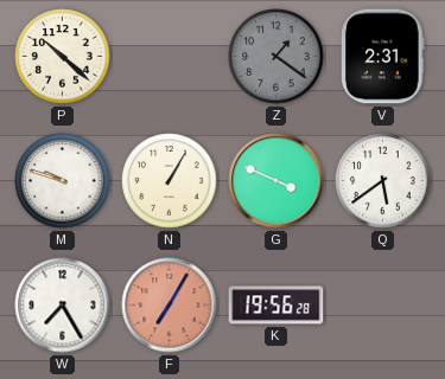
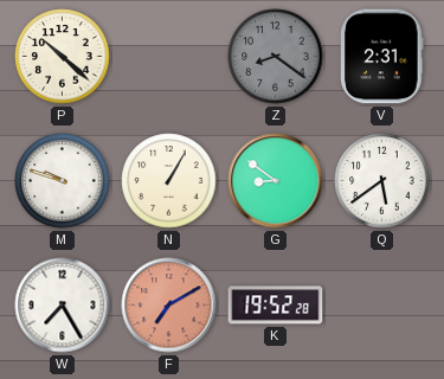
Z: 1:21 -> 8:21 (276, 57)
G: 3:49 -> 8:51 (276, 181)
F: 7:05 -> 7:10 (169, 306)
K: 19:56 -> 19:52 (276, 306)
